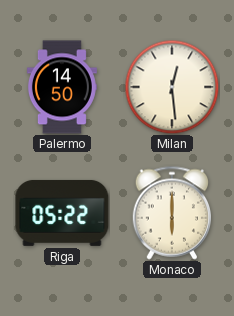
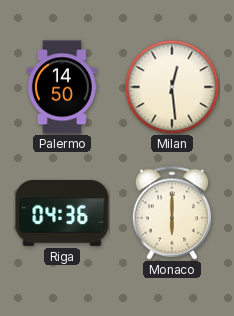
Riga: 05:22 -> 04:36 (62, 213)
